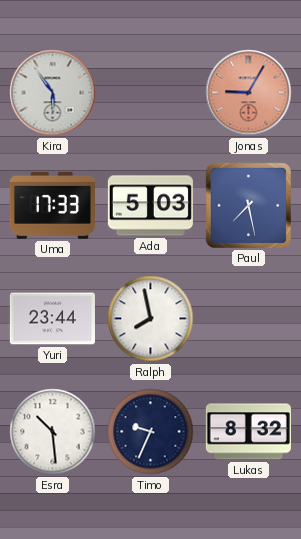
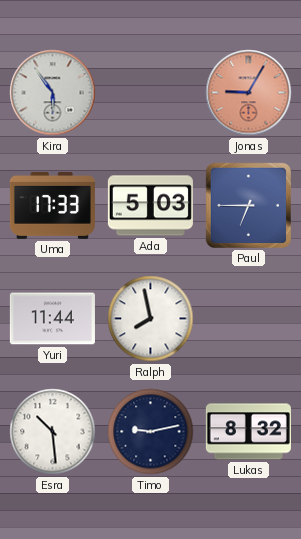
Paul: 7:28 -> 6:45 (248, 205)
Yuri: 23:44 -> 11:44 (52, 319)
Timo: 9:34 -> 9:13 (151, 432)
